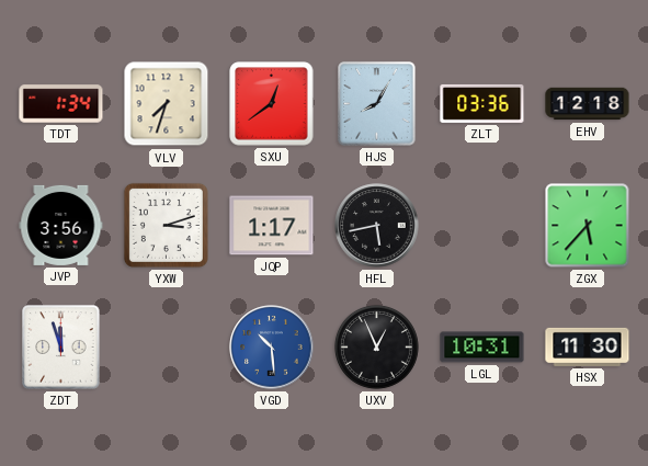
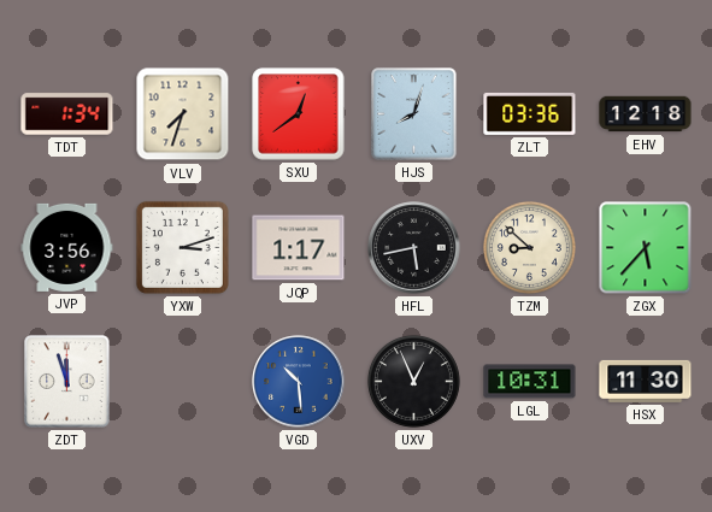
HJS: 8:05 -> 8:03 (414, 114)
TZM: none -> 8:52 (529, 247)
